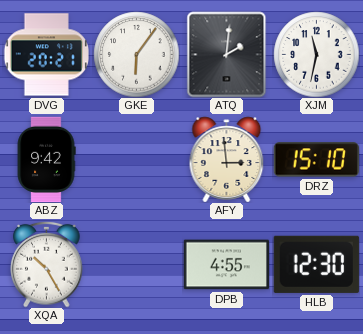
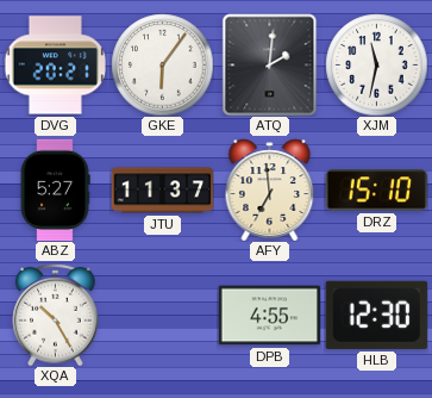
ABZ: 9:42 -> 5:27 (55, 189)
JTU: none -> 11:37 (162, 191)
AFY: 2:59 -> 6:59 (270, 189)
